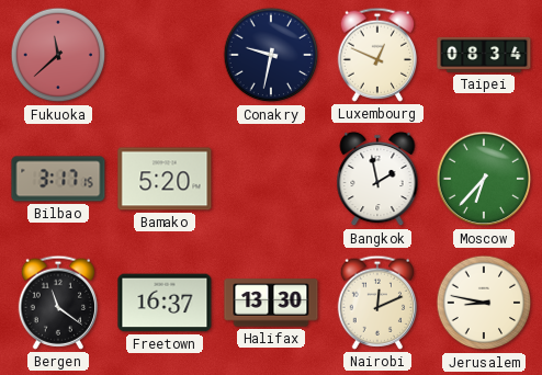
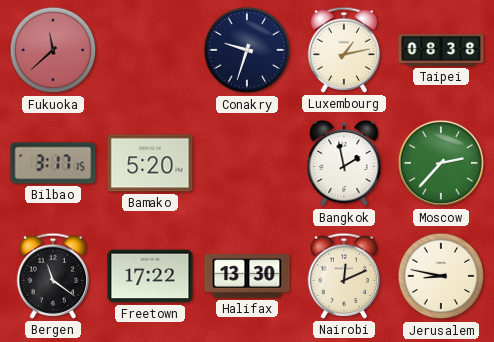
Conakry: 9:32 -> 9:33 (247, 50)
Luxembourg: 12:49 -> 1:13 (343, 50)
Taipei: 08:34 -> 08:38 (441, 50)
Moscow: 6:37 -> 2:37 (441, 163)
Freetown: 16:37 -> 17:22 (150, 276)
